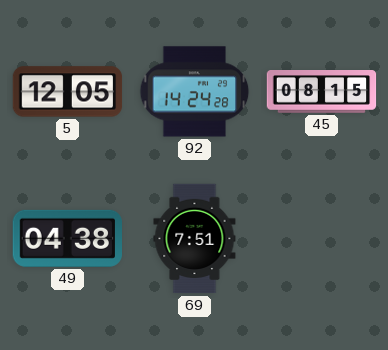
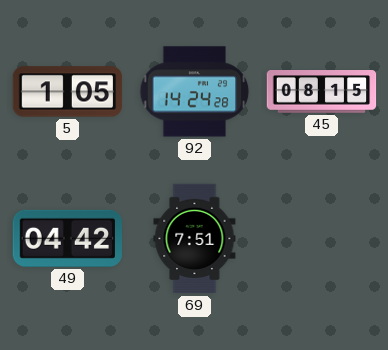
5: 12:05 -> 1:05 (68, 92)
49: 04:38 -> 04:42 (67, 238)
